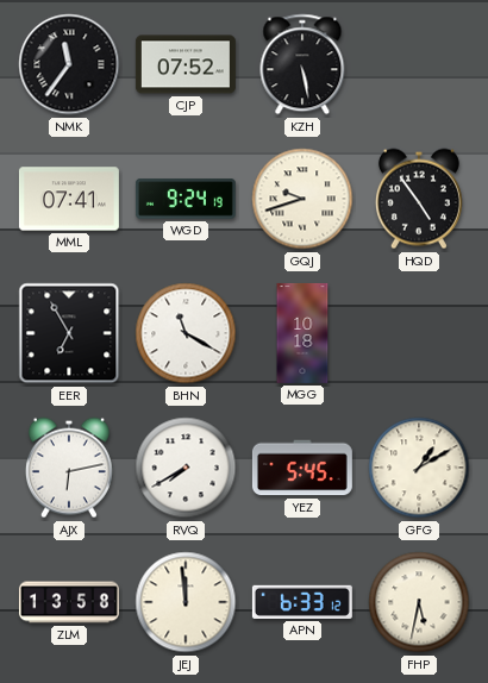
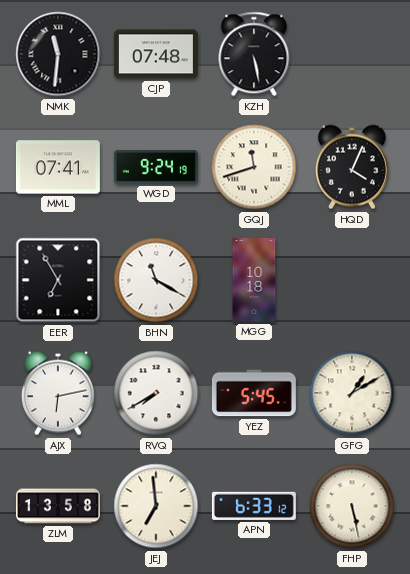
NMK: 11:36 -> 11:31 (58, 54)
CJP: 07:52 -> 07:48 (156, 54)
GQJ: 9:42 -> 11:42 (254, 167)
HQD: 4:54 -> 4:04 (352, 167)
JEJ: 11:59 -> 6:59 (156, 506)
FHP: 5:32 -> 5:28 (352, 506)
